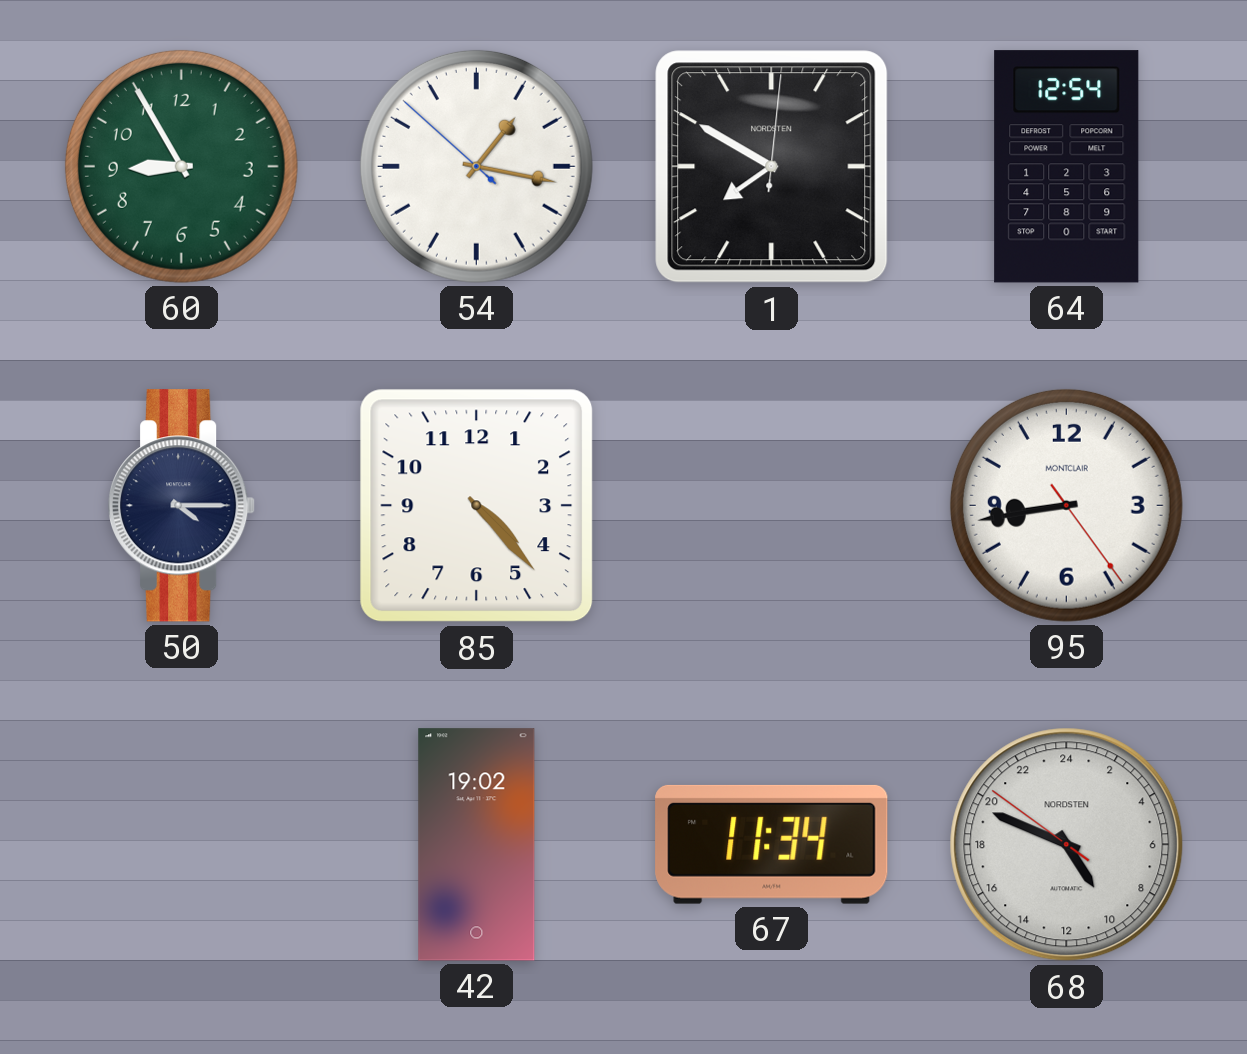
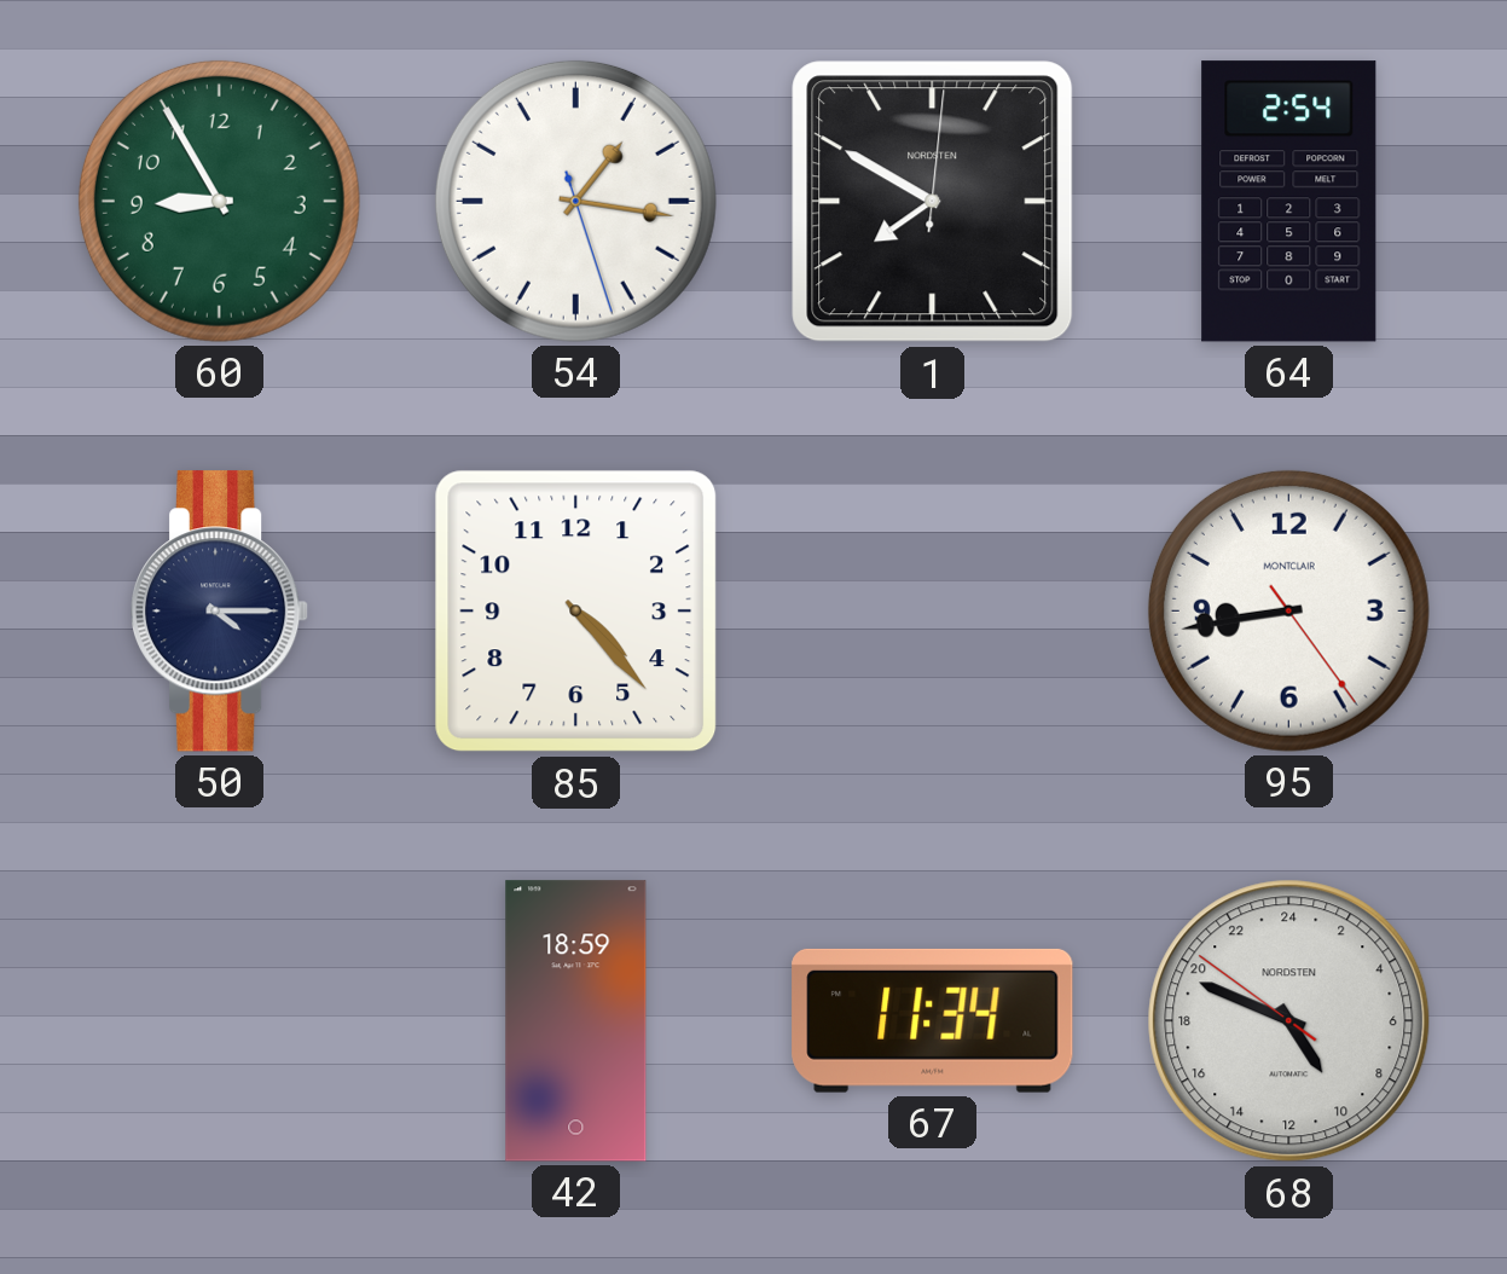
54: 1:16:52 -> 1:16:27 (575, 201)
64: 12:54 -> 2:54 (1289, 202)
42: 19:02 -> 18:59 (576, 1021)
